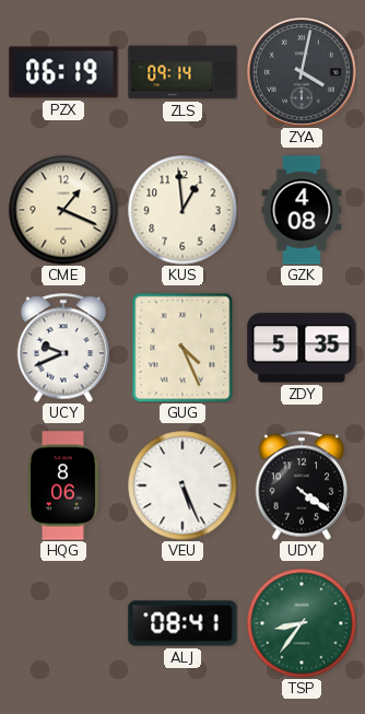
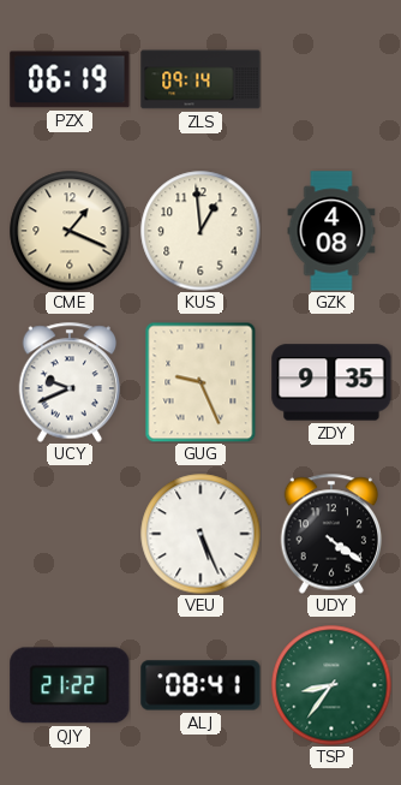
ZYA: 4:02 -> none (302, 72)
GUG: 4:26 -> 9:26 (200, 382)
ZDY: 5:35 -> 9:35 (331, 382)
HQG: 8:06 -> none (63, 485)
QJY: none -> 21:22 (70, 685)
